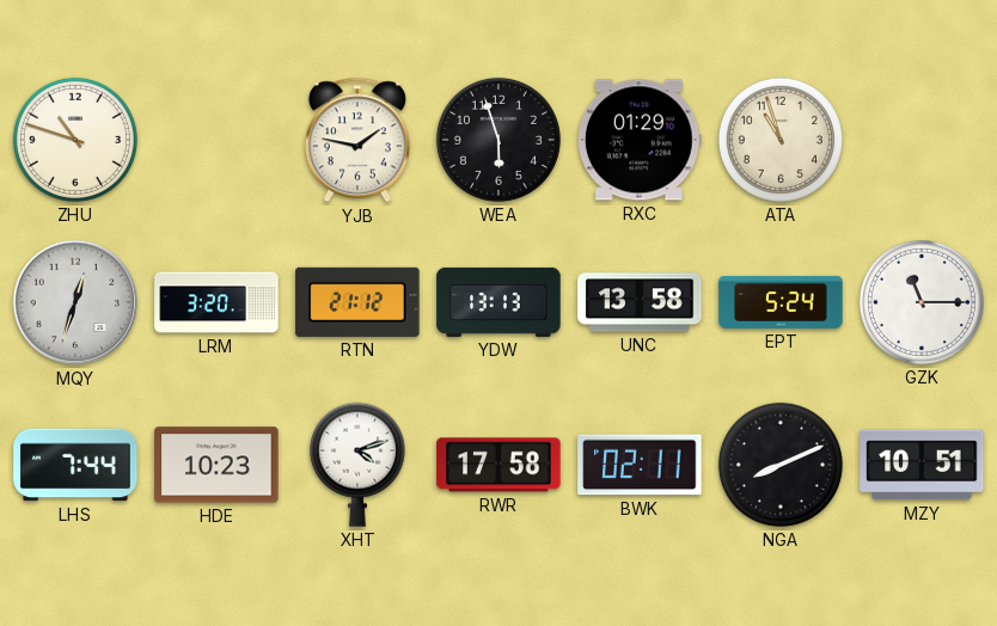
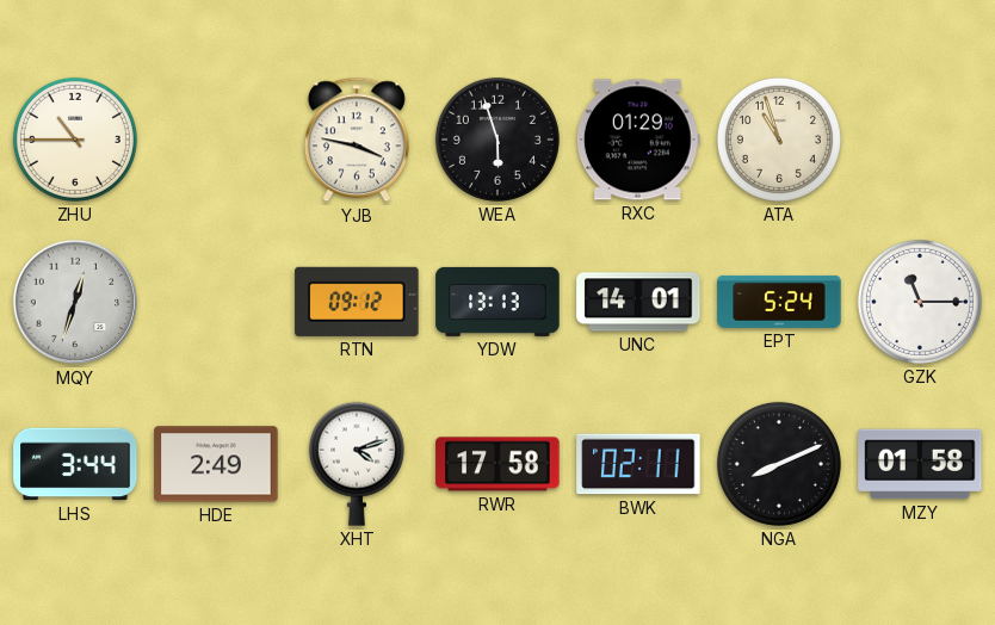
ZHU: 10:48 -> 10:45 (75, 140)
YJB: 1:47 -> 3:47 (357, 140)
LRM: 3:20 -> none (216, 302)
RTN: 21:12 -> 09:12 (357, 302)
UNC: 13:58 -> 14:01 (638, 302)
LHS: 7:44 -> 3:44 (75, 464)
HDE: 10:23 -> 2:49 (216, 464)
MZY: 10:51 -> 01:58 (920, 464)
